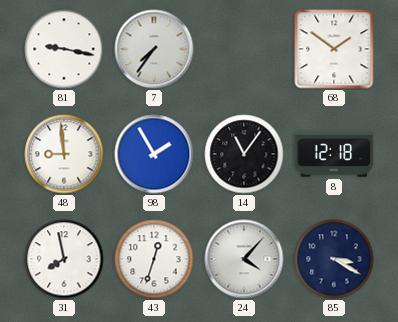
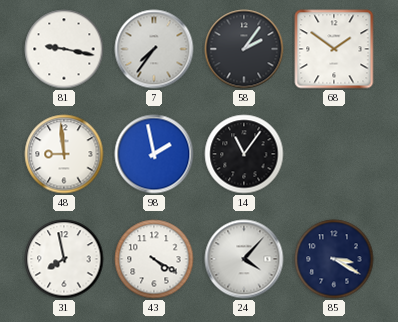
58: none -> 2:06 (244, 49)
98: 1:55 -> 1:58 (154, 154)
8: 12:18 -> none (334, 154)
43: 12:33 -> 4:20 (154, 259)
